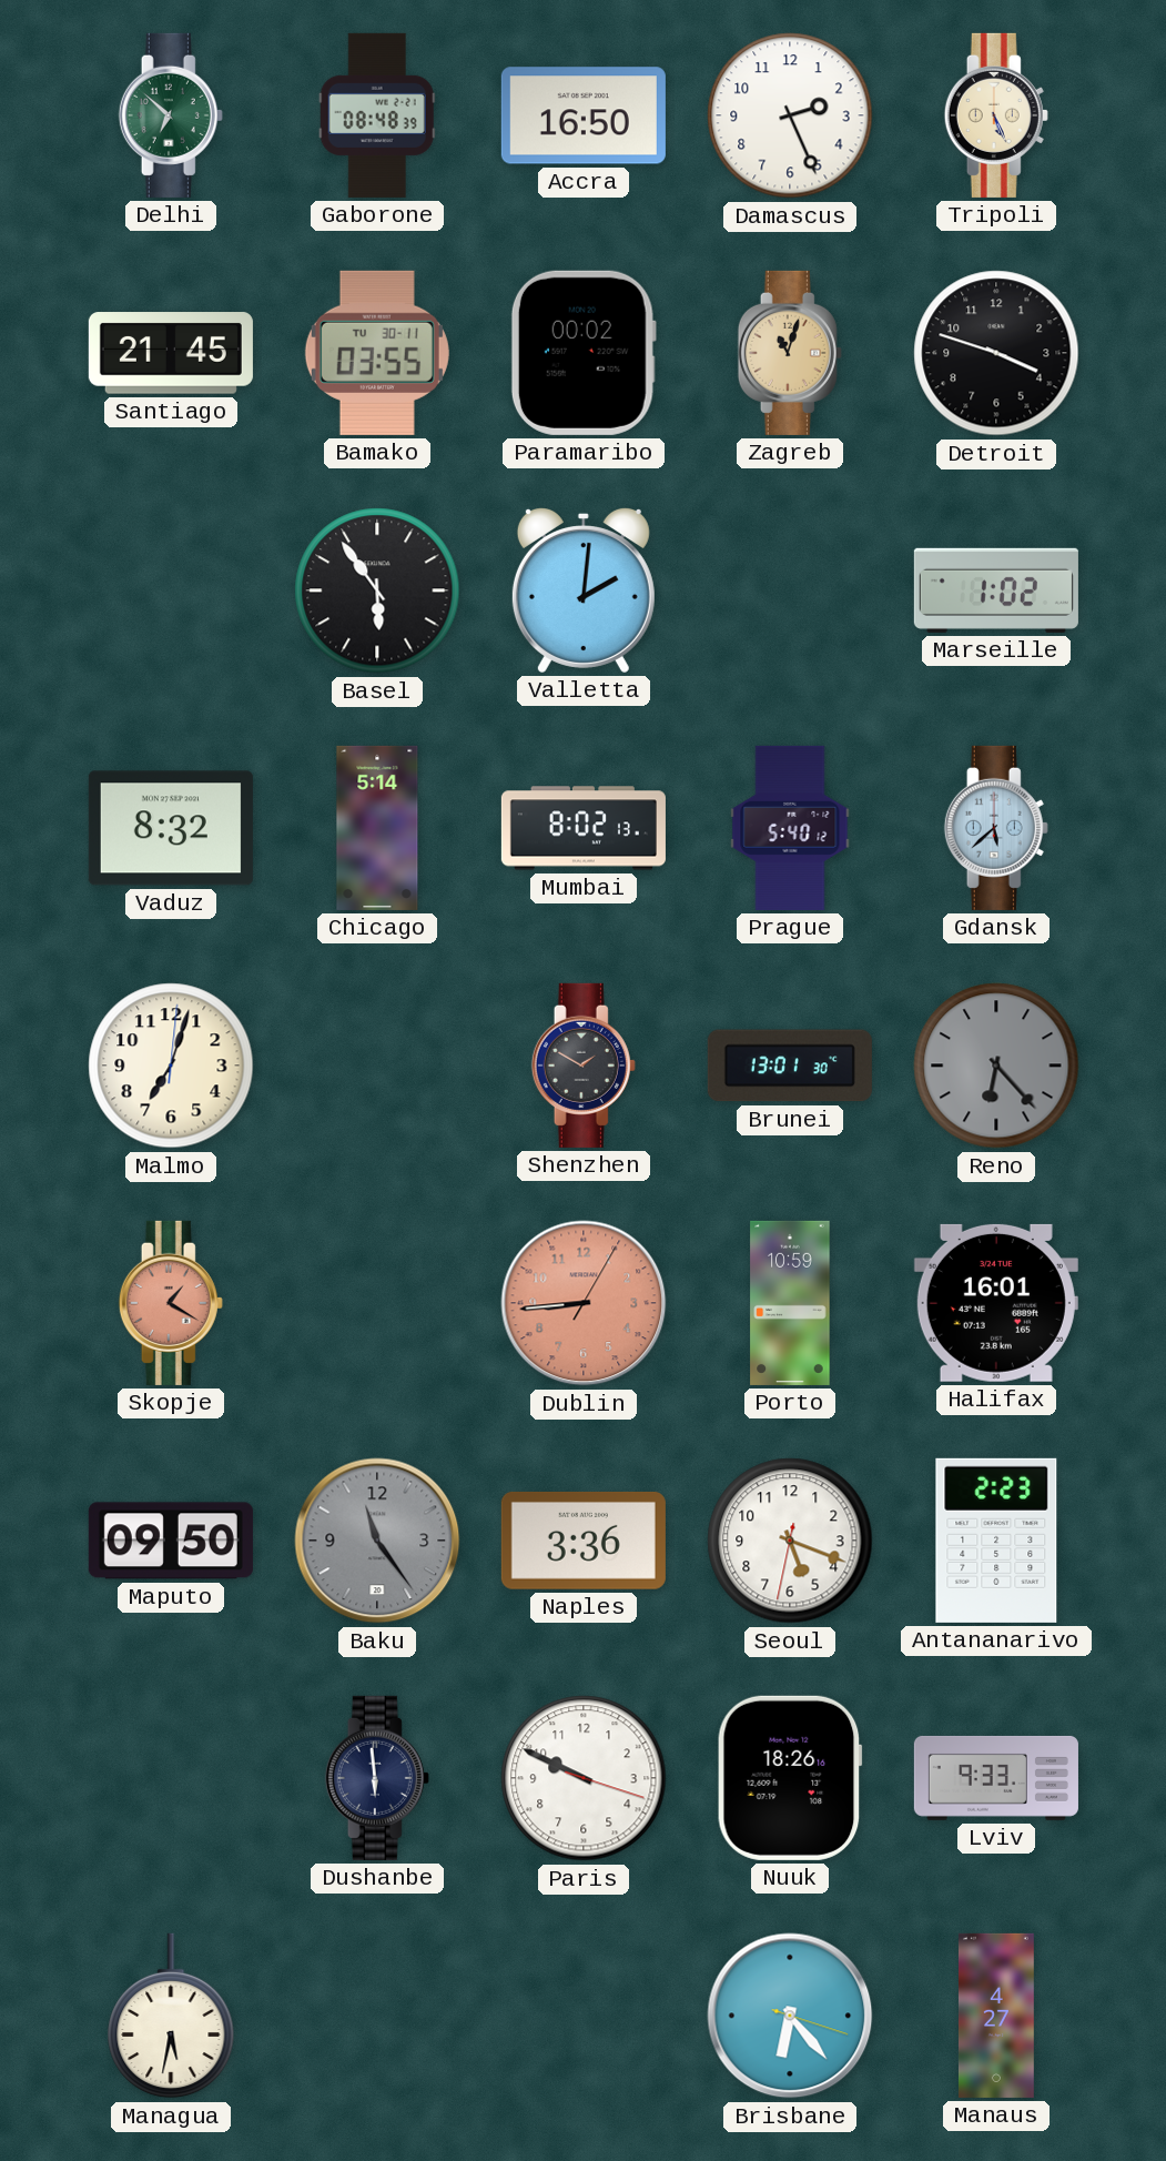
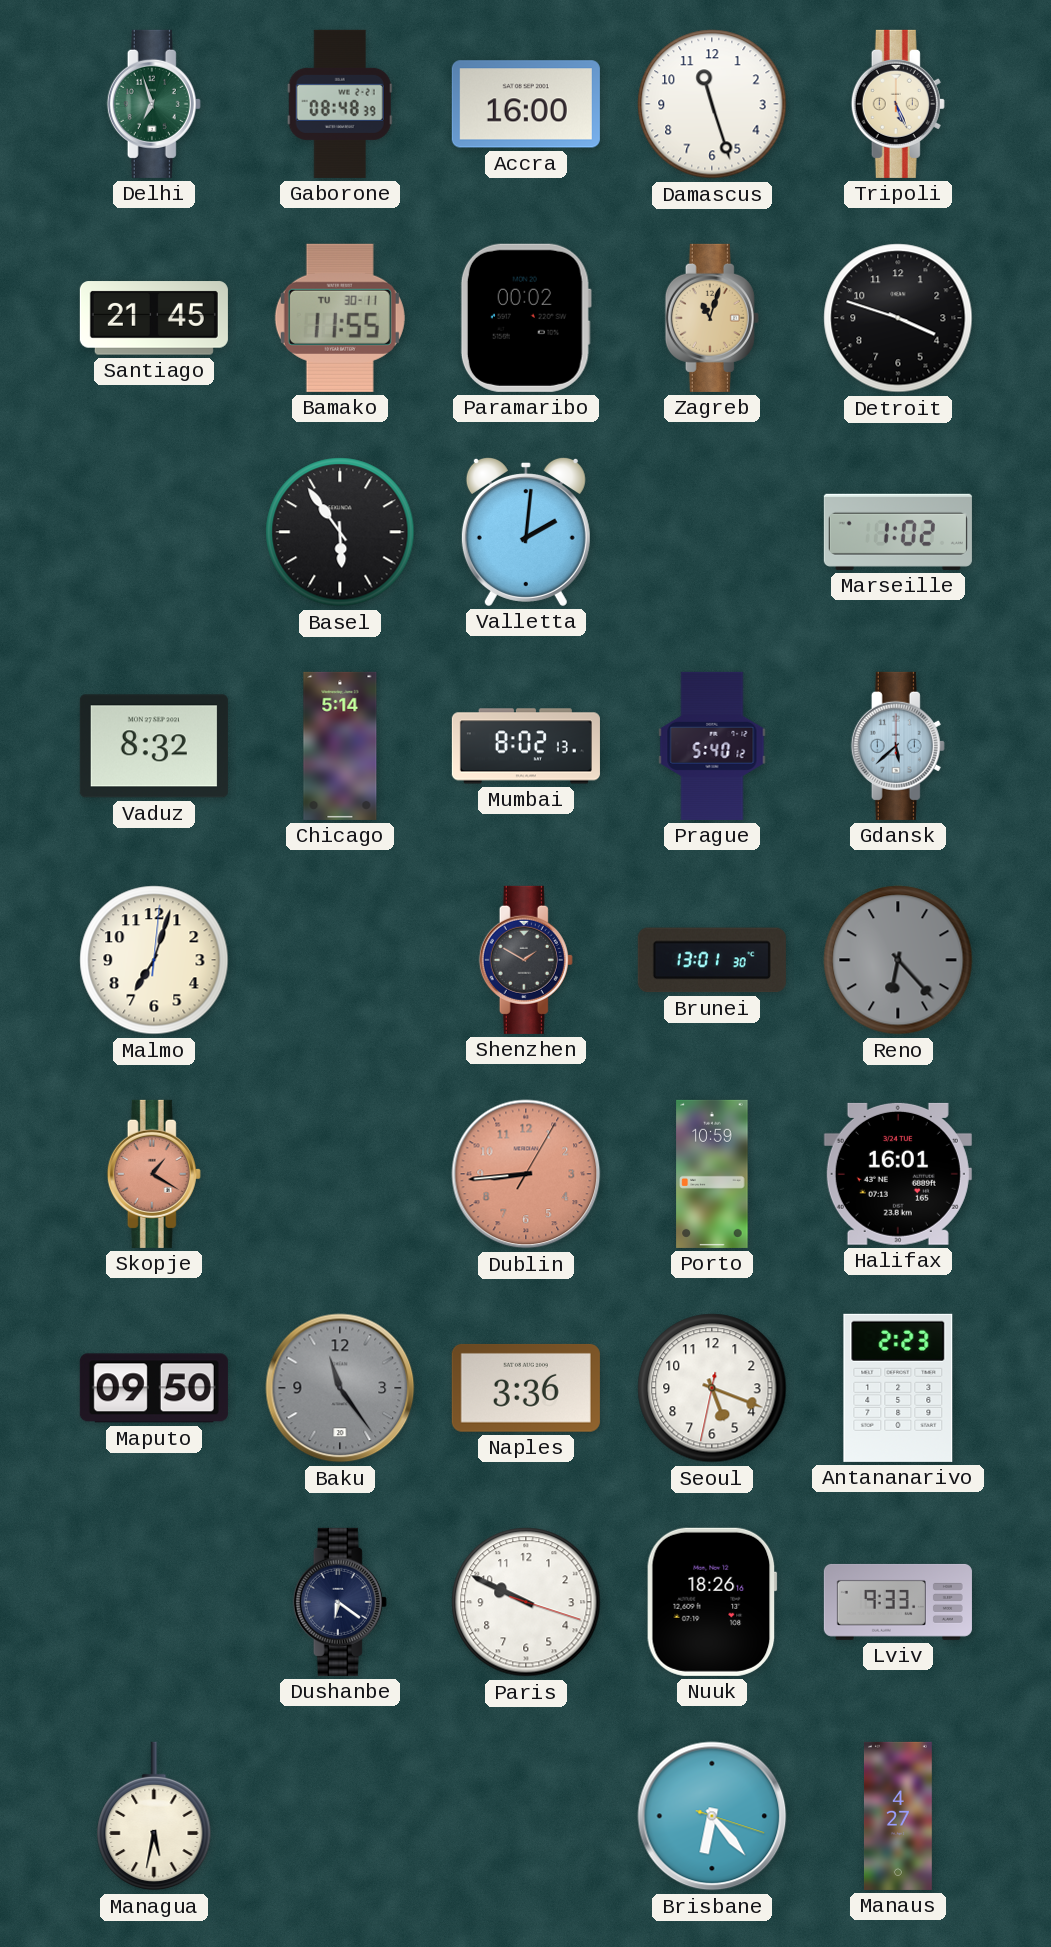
Delhi: 6:52 -> 6:57 (154, 104)
Accra: 16:50 -> 16:00 (526, 104)
Damascus: 2:26 -> 11:27 (712, 104)
Bamako: 03:55 -> 11:55 (340, 318)
Dushanbe: 5:59 -> 6:21 (340, 1602)
